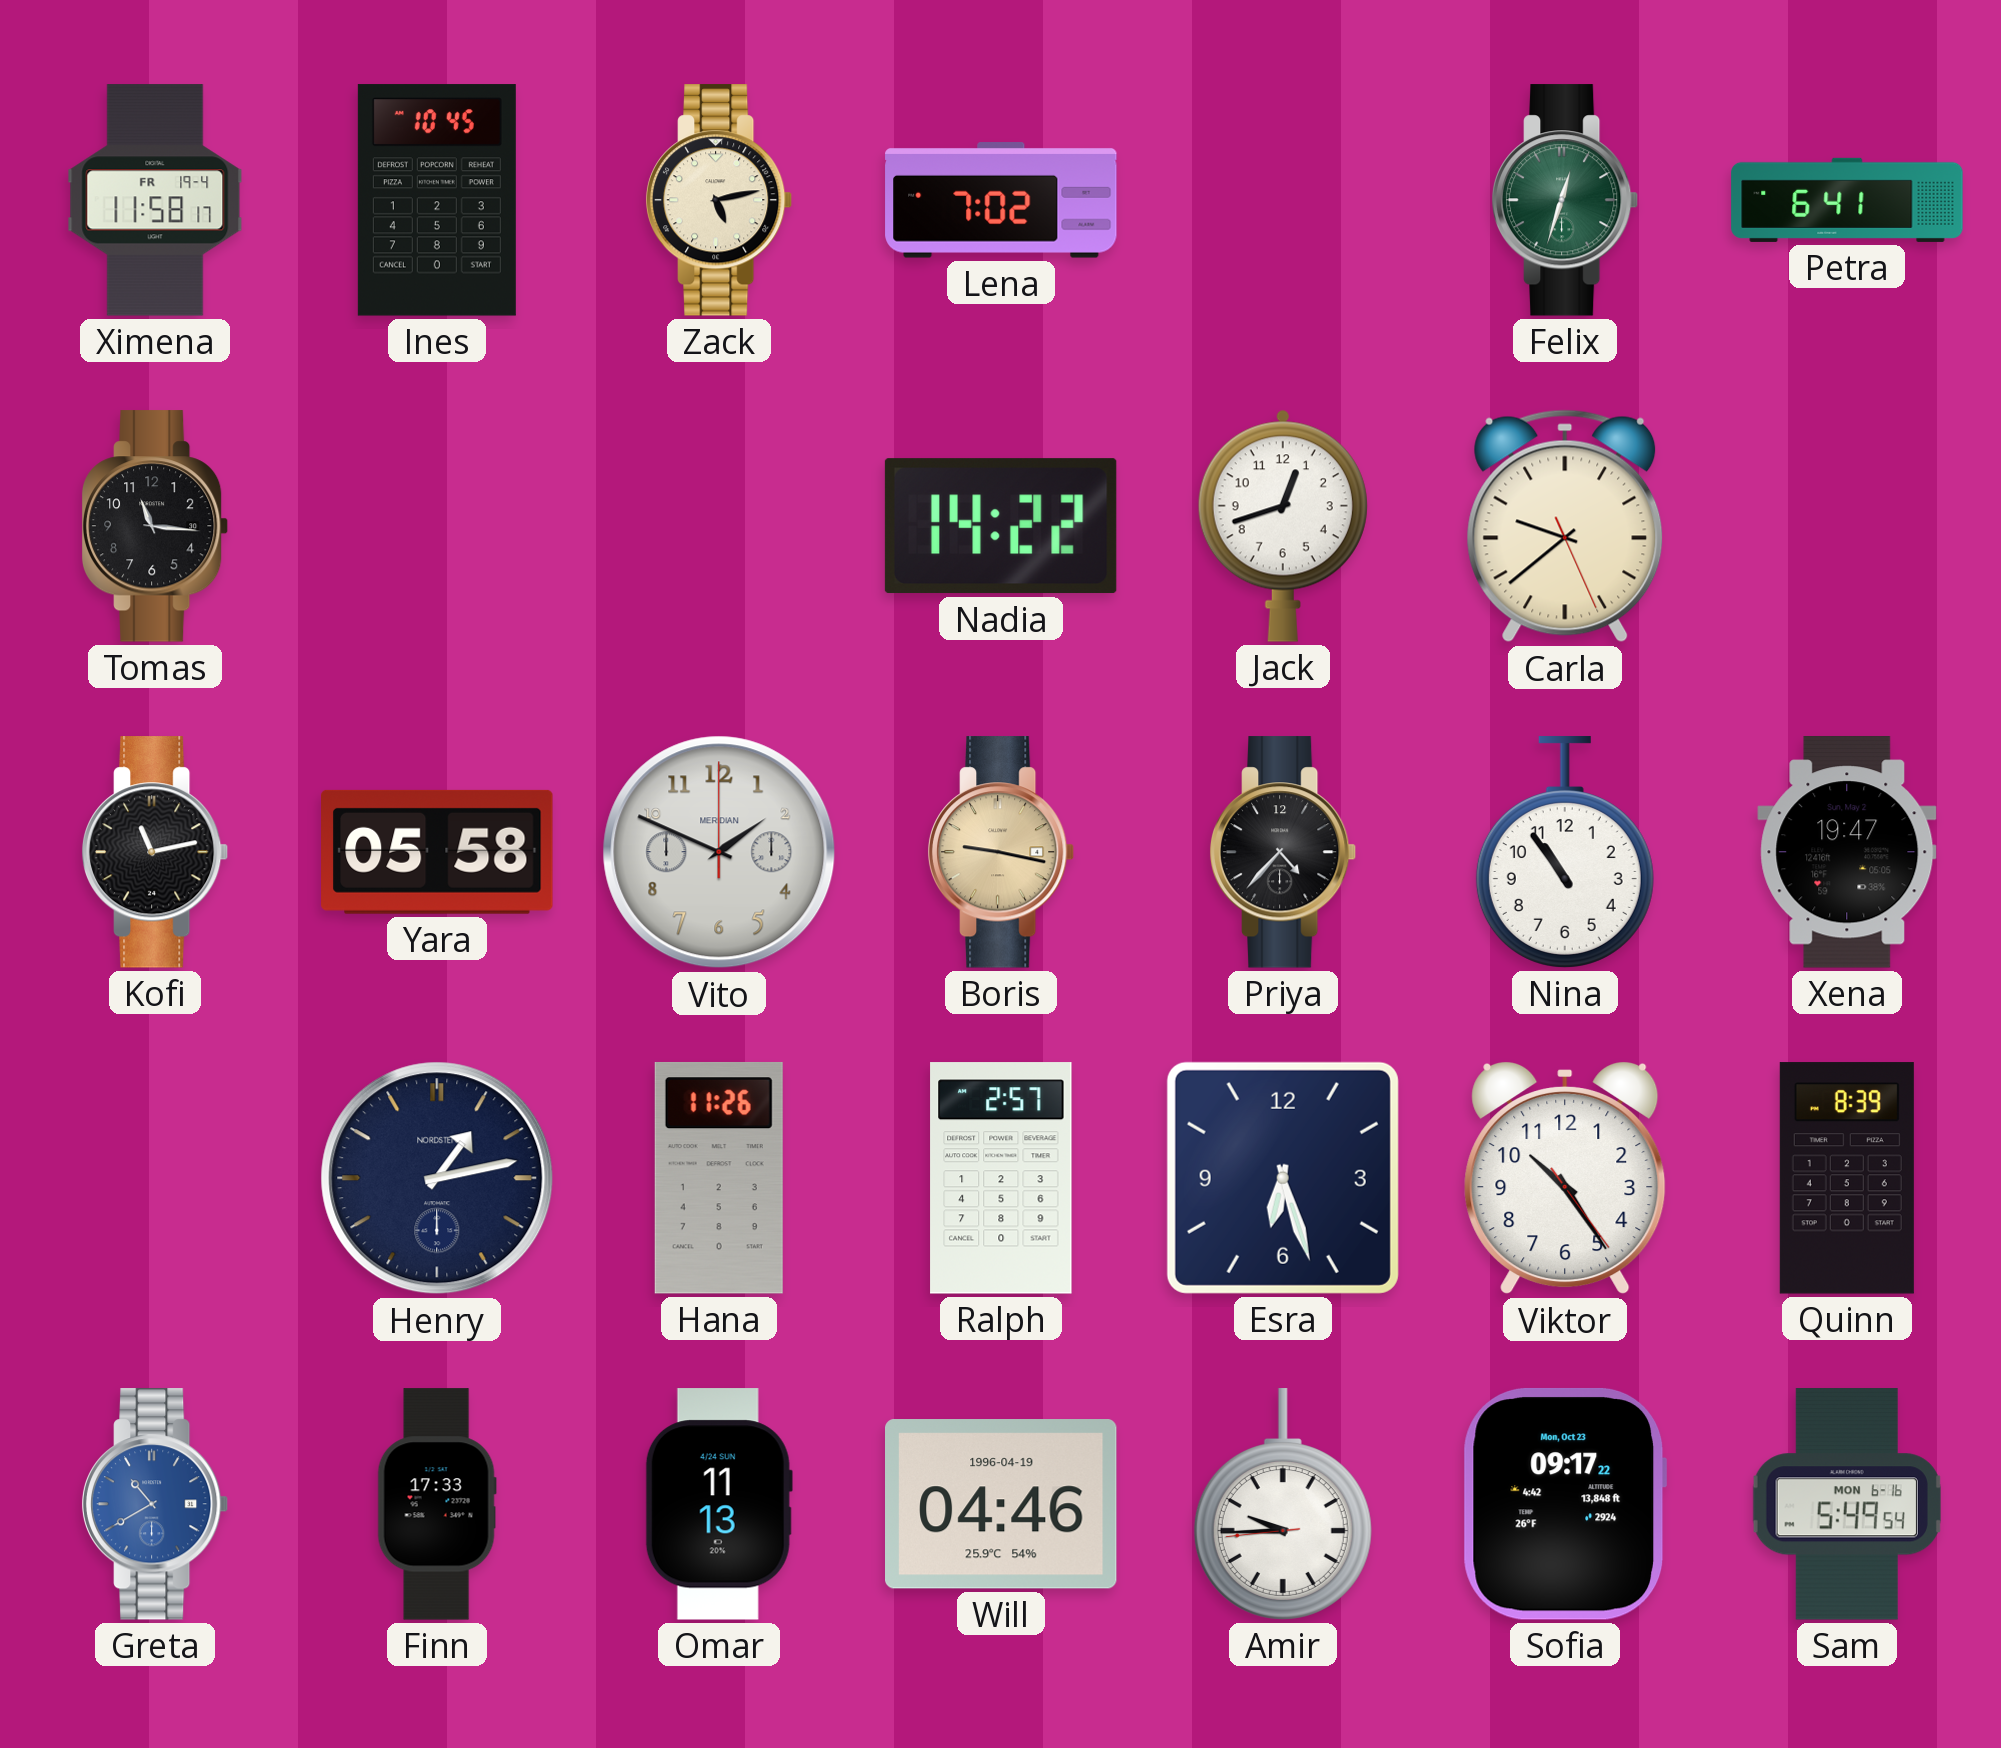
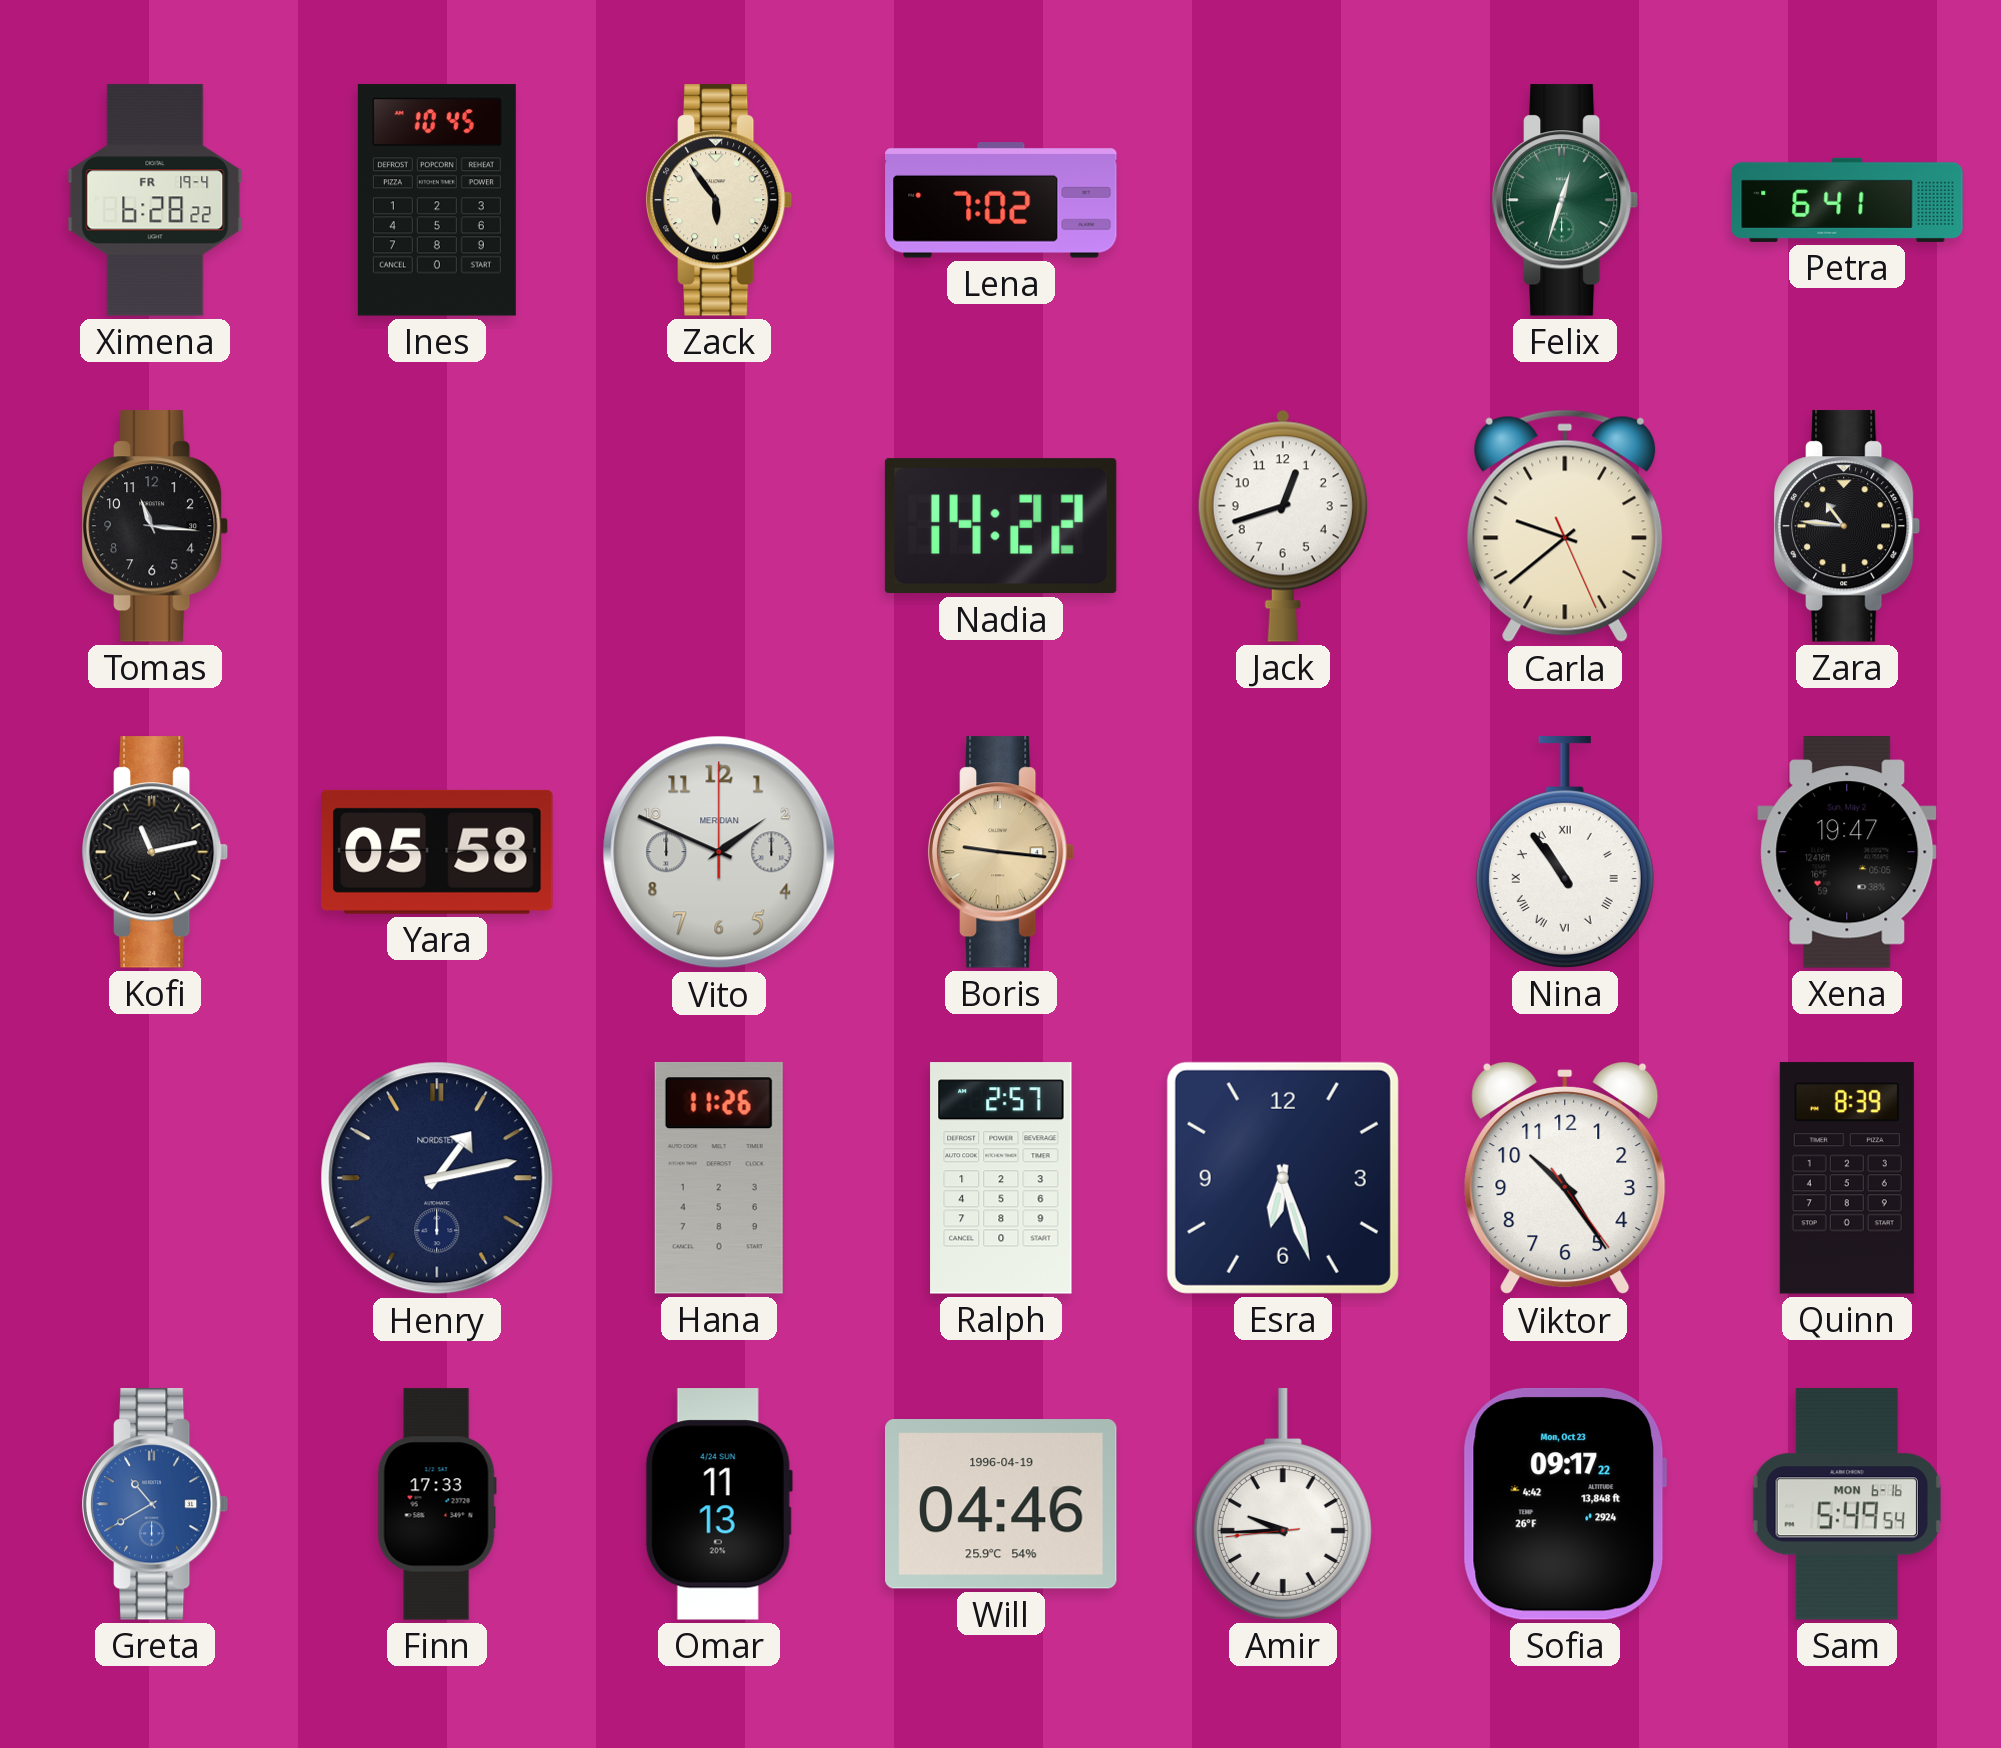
Ximena: 11:58 -> 6:28 (155, 200)
Zack: 5:13 -> 5:54 (719, 200)
Zara: none -> 10:46 (1847, 526)
Boris: 9:17 -> 9:16 (1001, 852)
Priya: 4:37 -> none (1283, 852)
Nina numerals: Arabic -> Roman (1565, 852)
